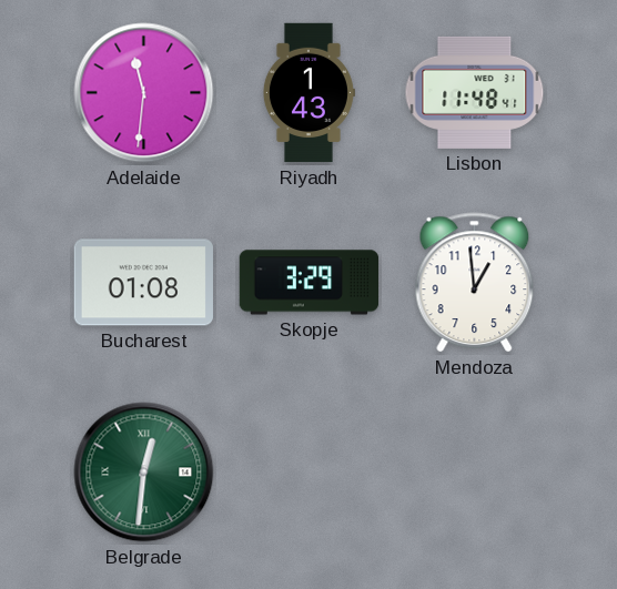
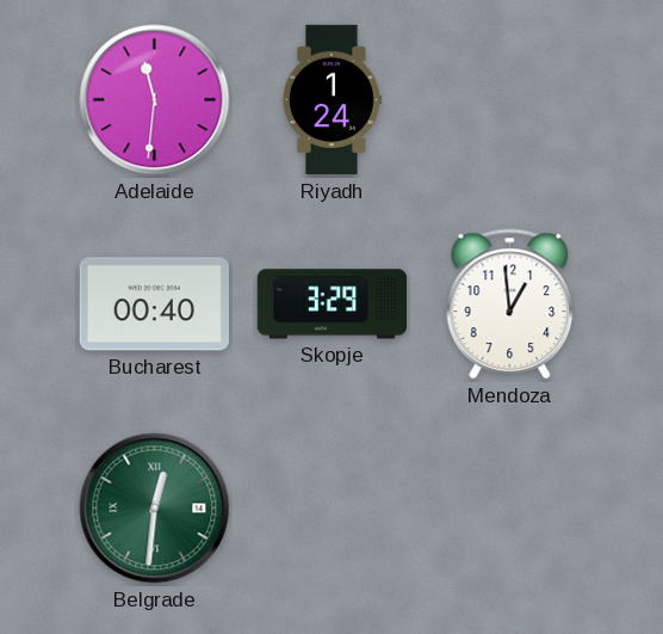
Riyadh: 1:43 -> 1:24 (331, 100)
Lisbon: 11:48 -> none (475, 92)
Bucharest: 01:08 -> 00:40 (154, 304)
